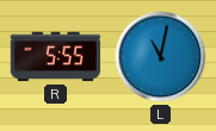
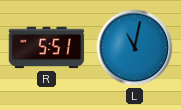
R: 5:55 -> 5:51 (47, 48)
